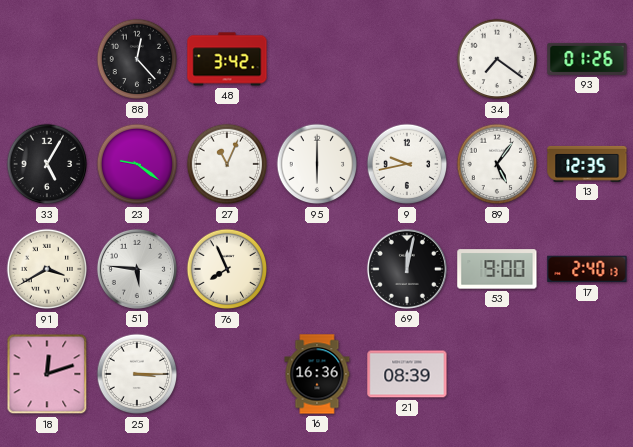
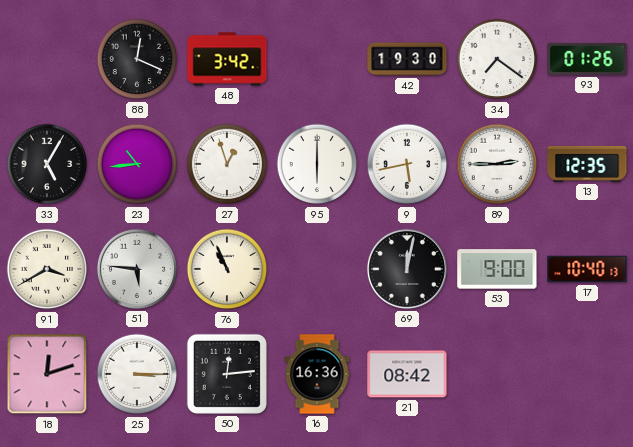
88: 12:23 -> 12:19 (137, 59)
42: none -> 19:30 (407, 59)
23: 9:21 -> 10:44 (137, 164)
27: 11:04 -> 12:57 (227, 164)
9: 9:43 -> 5:43 (407, 164)
89: 5:06 -> 2:45 (497, 164)
76: 7:56 -> 10:56 (227, 269)
17: 2:40 -> 10:40 (587, 269)
50: none -> 12:14 (227, 374)
21: 08:39 -> 08:42 (407, 374)
